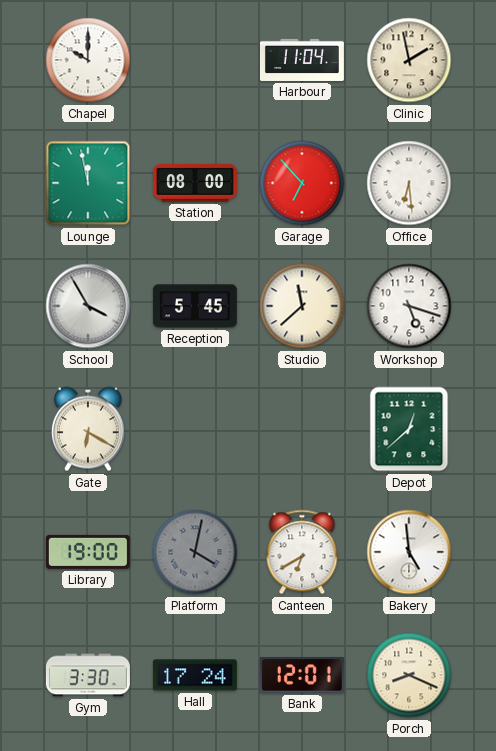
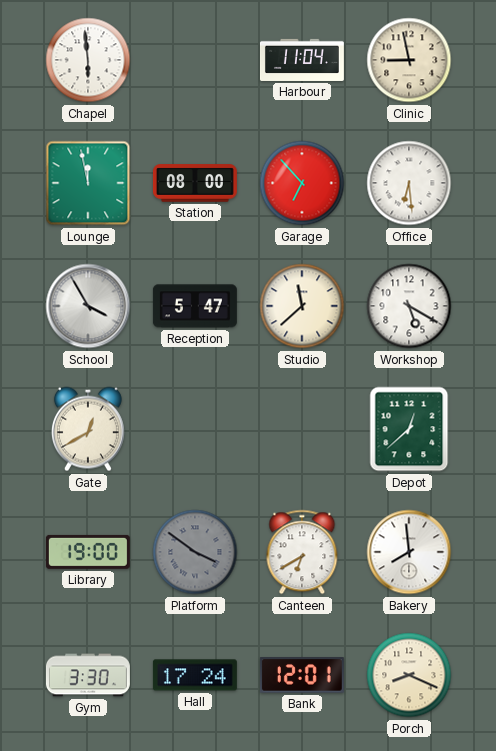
Chapel: 10:00 -> 5:59 (88, 60)
Clinic: 1:58 -> 8:58 (409, 60)
Reception: 5:45 -> 5:47 (195, 306)
Workshop: 5:18 -> 5:20 (409, 306)
Gate: 6:20 -> 12:40 (88, 429)
Platform: 4:02 -> 3:51 (195, 552)
Bakery: 4:59 -> 7:59 (409, 552)
